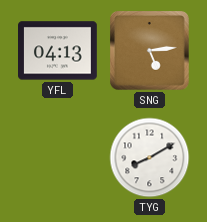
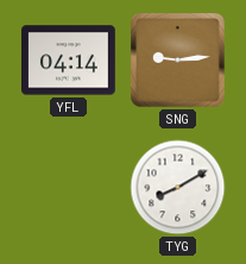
YFL: 04:13 -> 04:14 (69, 61)
SNG: 5:14 -> 9:14 (178, 61)
